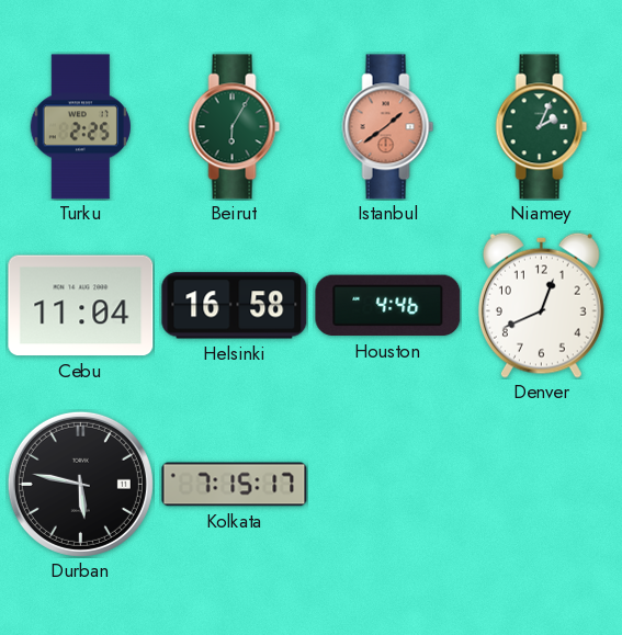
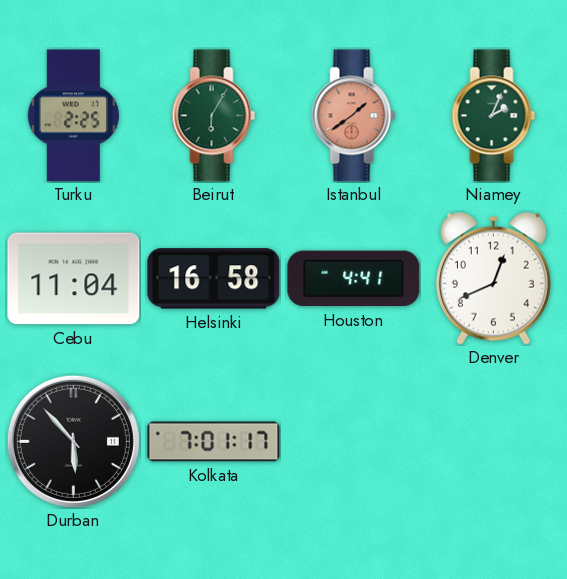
Houston: 4:46 -> 4:41 (354, 279)
Durban: 5:47 -> 5:53 (73, 441)
Kolkata: 7:15 -> 7:01 (214, 442)
